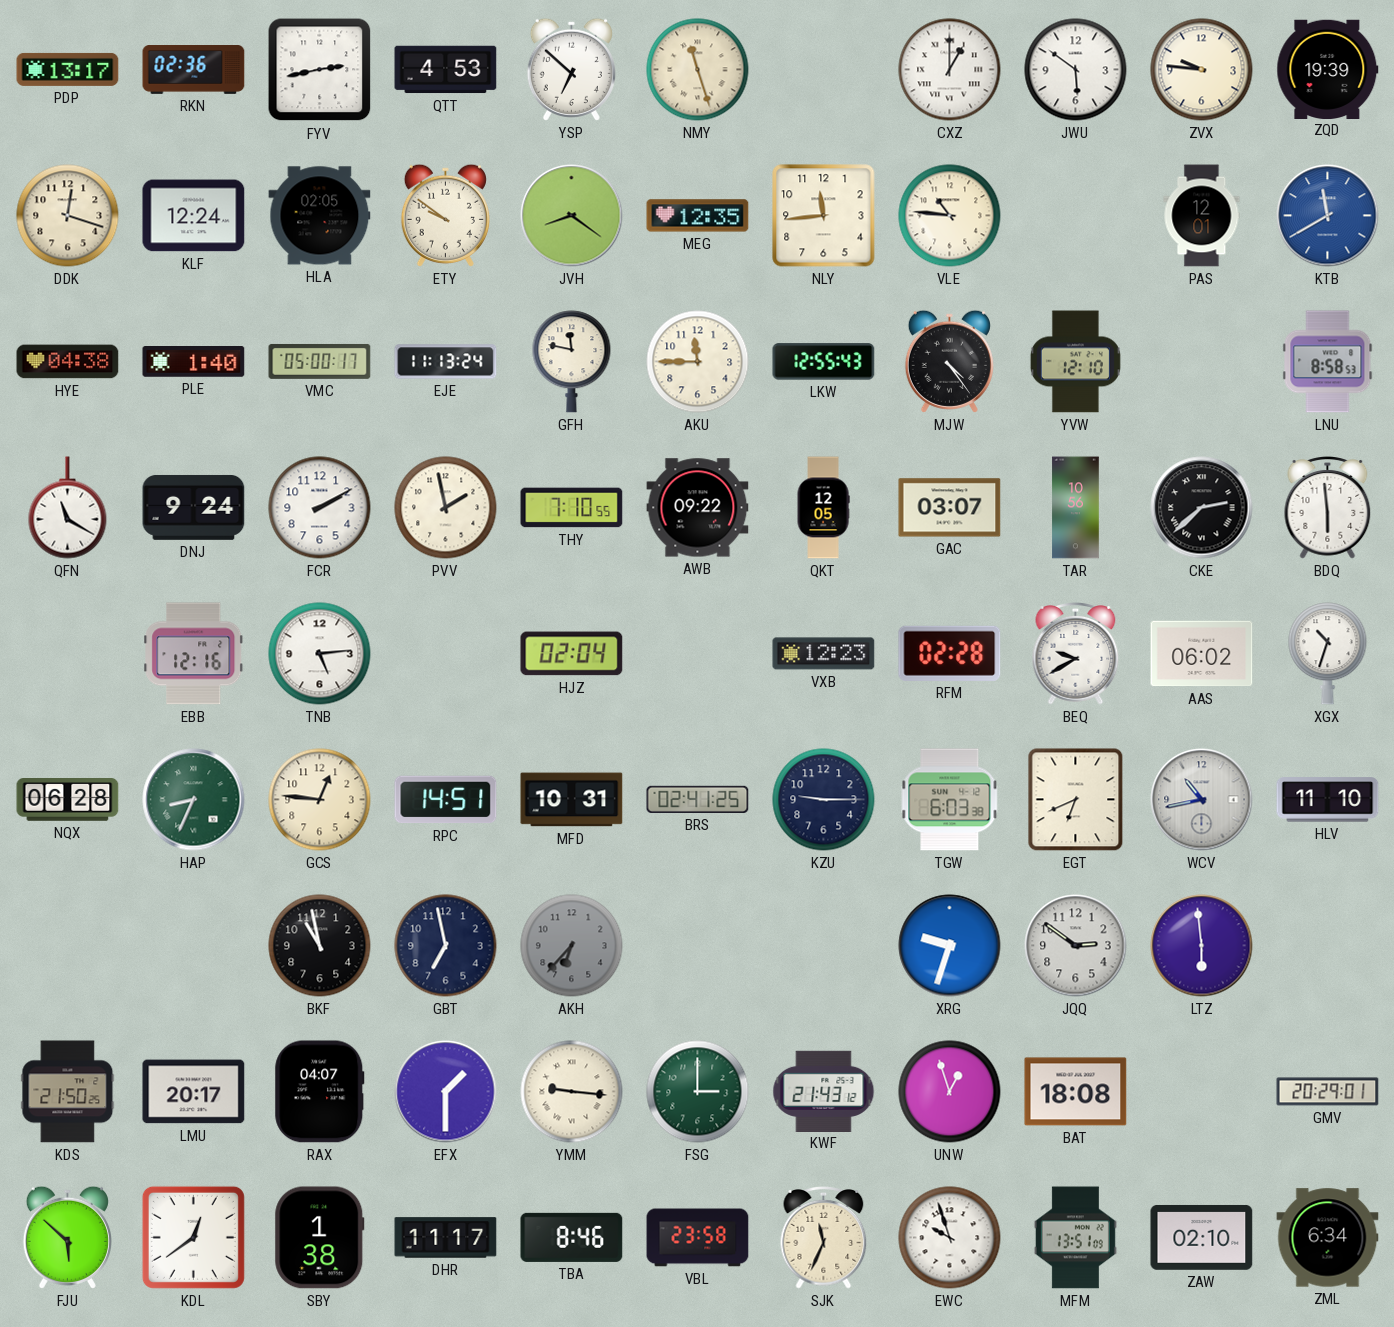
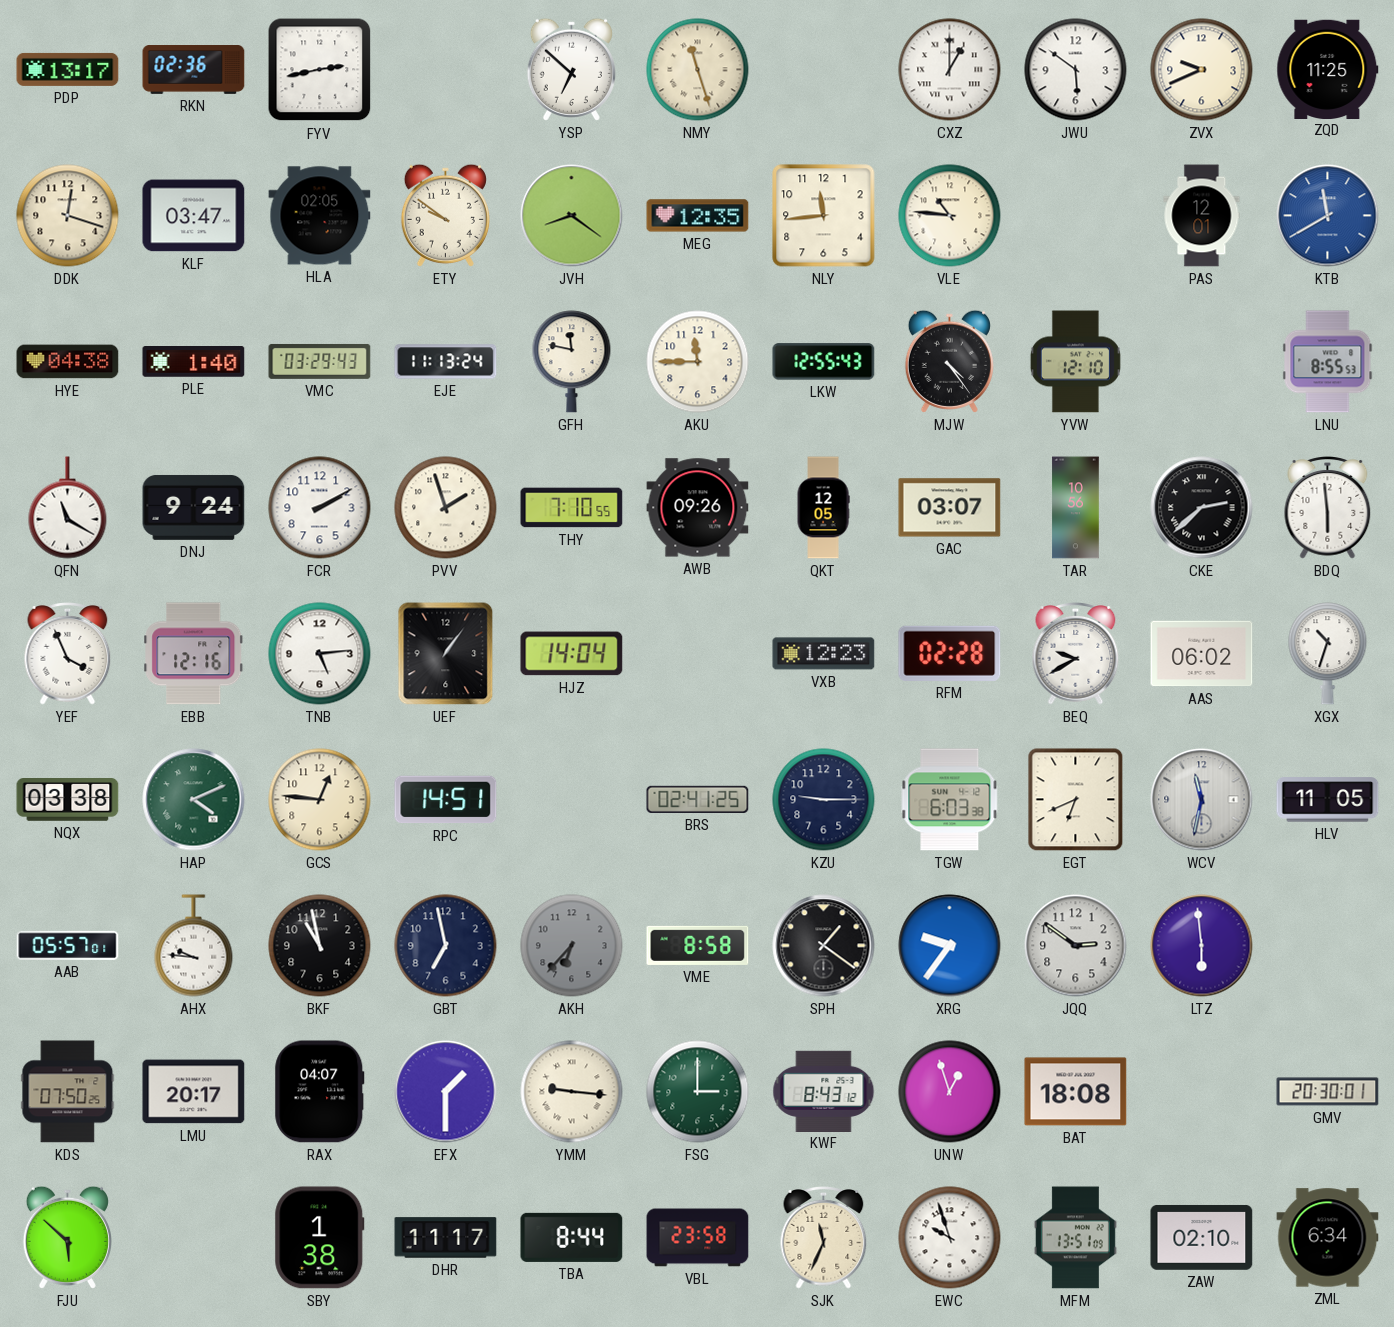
QTT: 4:53 -> none (446, 70)
ZVX: 9:46 -> 9:41 (1202, 70)
ZQD: 19:39 -> 11:25 (1328, 69)
KLF: 12:24 -> 03:47 (194, 216)
VMC: 05:00 -> 03:29 (320, 361)
LNU: 8:58 -> 8:55 (1328, 362)
PVV: 1:58 -> 1:57 (446, 508)
AWB: 09:22 -> 09:26 (698, 508)
YEF: none -> 3:56 (68, 654)
UEF: none -> 1:06 (446, 654)
HJZ: 02:04 -> 14:04 (572, 654)
NQX: 06:28 -> 03:38 (68, 800)
HAP: 8:34 -> 4:11 (194, 800)
MFD: 10:31 -> none (572, 800)
WCV: 10:43 -> 11:32 (1202, 800)
HLV: 11:10 -> 11:05 (1328, 800)
AAB: none -> 05:57 (68, 945)
AHX: none -> 9:46 (194, 946)
VME: none -> 8:58 (698, 945)
SPH: none -> 1:21 (824, 946)
XRG: 9:33 -> 9:36 (950, 946)
KDS: 21:50 -> 07:50 (68, 1092)
KWF: 21:43 -> 8:43 (824, 1091)
GMV: 20:29 -> 20:30 (1328, 1092)
KDL: 12:39 -> none (193, 1237)
TBA: 8:46 -> 8:44 (572, 1237)
